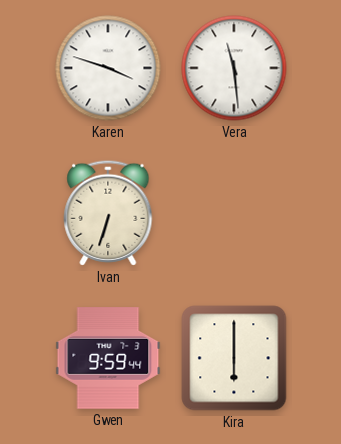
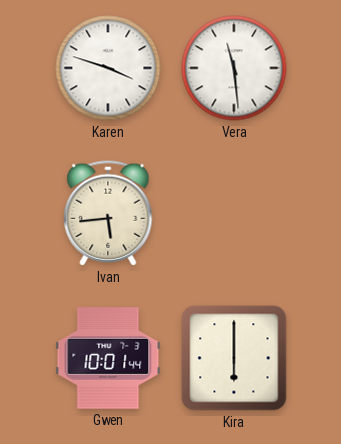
Ivan: 6:33 -> 5:44 (108, 213)
Gwen: 9:59 -> 10:01 (108, 358)
